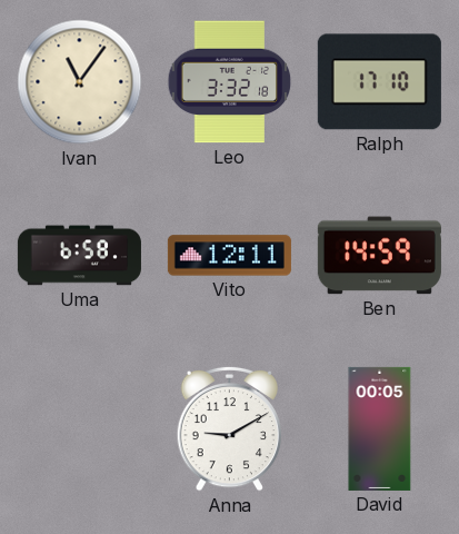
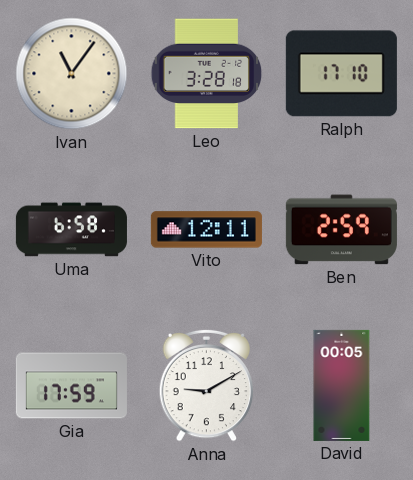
Leo: 3:32 -> 3:28 (207, 74)
Ben: 14:59 -> 2:59 (341, 230)
Gia: none -> 17:59 (71, 386)
